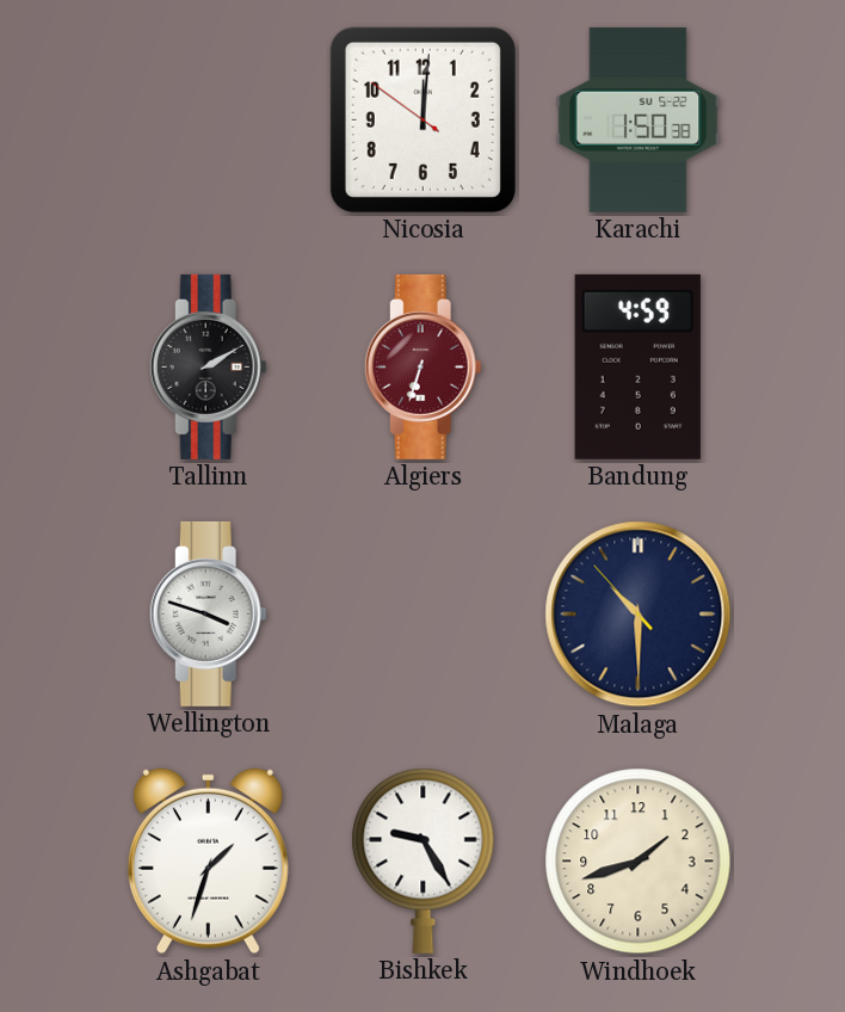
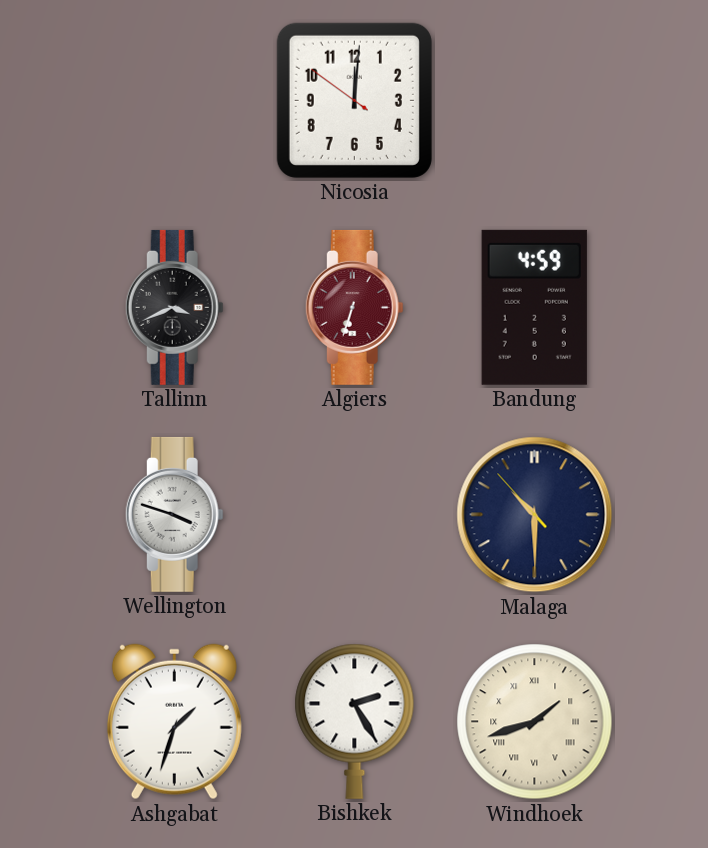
Karachi: 1:50 -> none (639, 119)
Tallinn: 2:10 -> 3:41 (174, 307)
Bishkek: 9:25 -> 2:25 (355, 721)
Windhoek numerals: Arabic -> Roman (535, 722)
